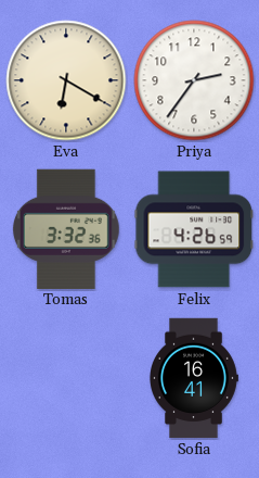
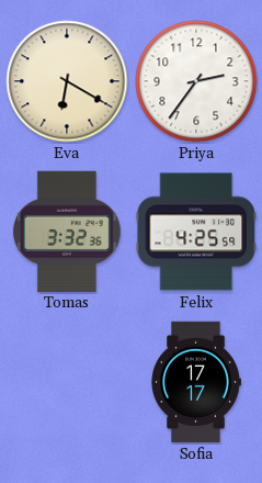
Felix: 4:26 -> 4:25 (196, 232)
Sofia: 16:41 -> 17:17 (196, 382)
